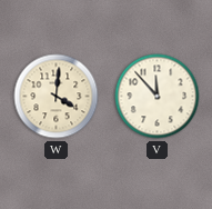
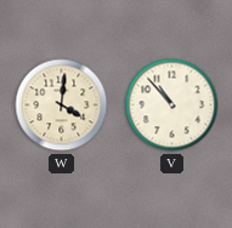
V: 11:53 -> 10:53 (172, 106)
